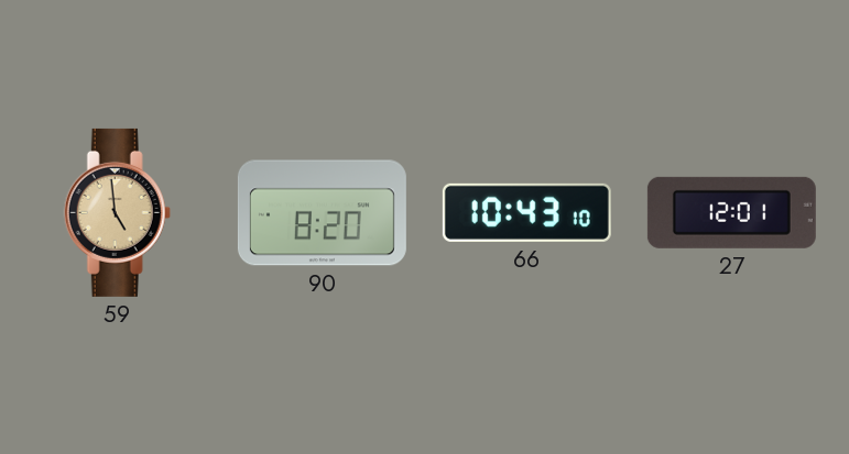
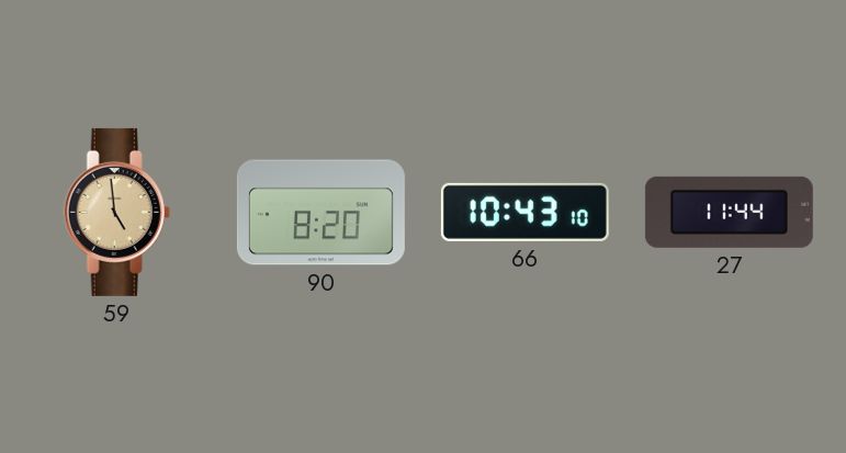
27: 12:01 -> 11:44 (729, 212)
